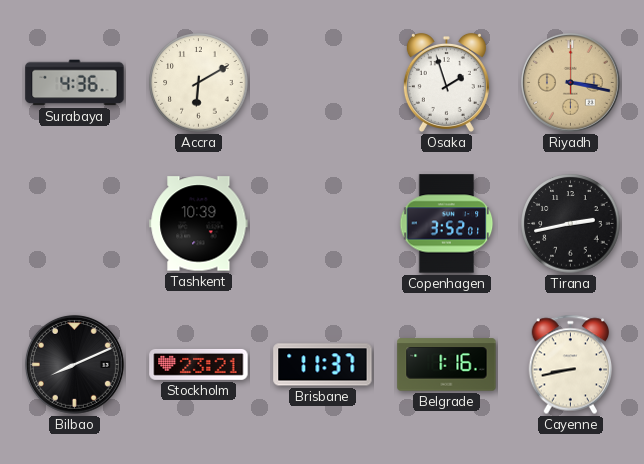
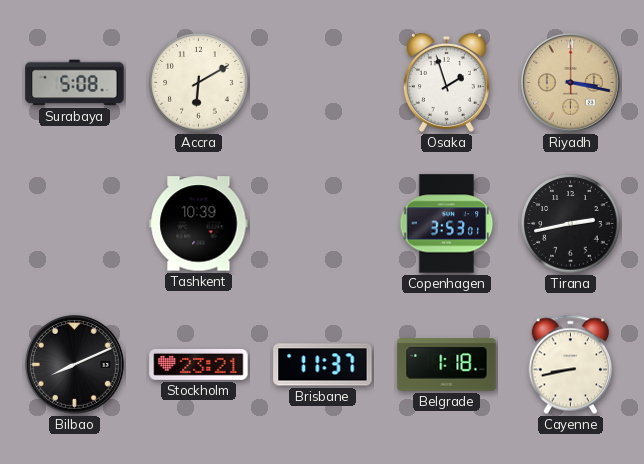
Surabaya: 4:36 -> 5:08 (75, 83)
Copenhagen: 3:52 -> 3:53 (447, 224)
Belgrade: 1:16 -> 1:18 (447, 365)
